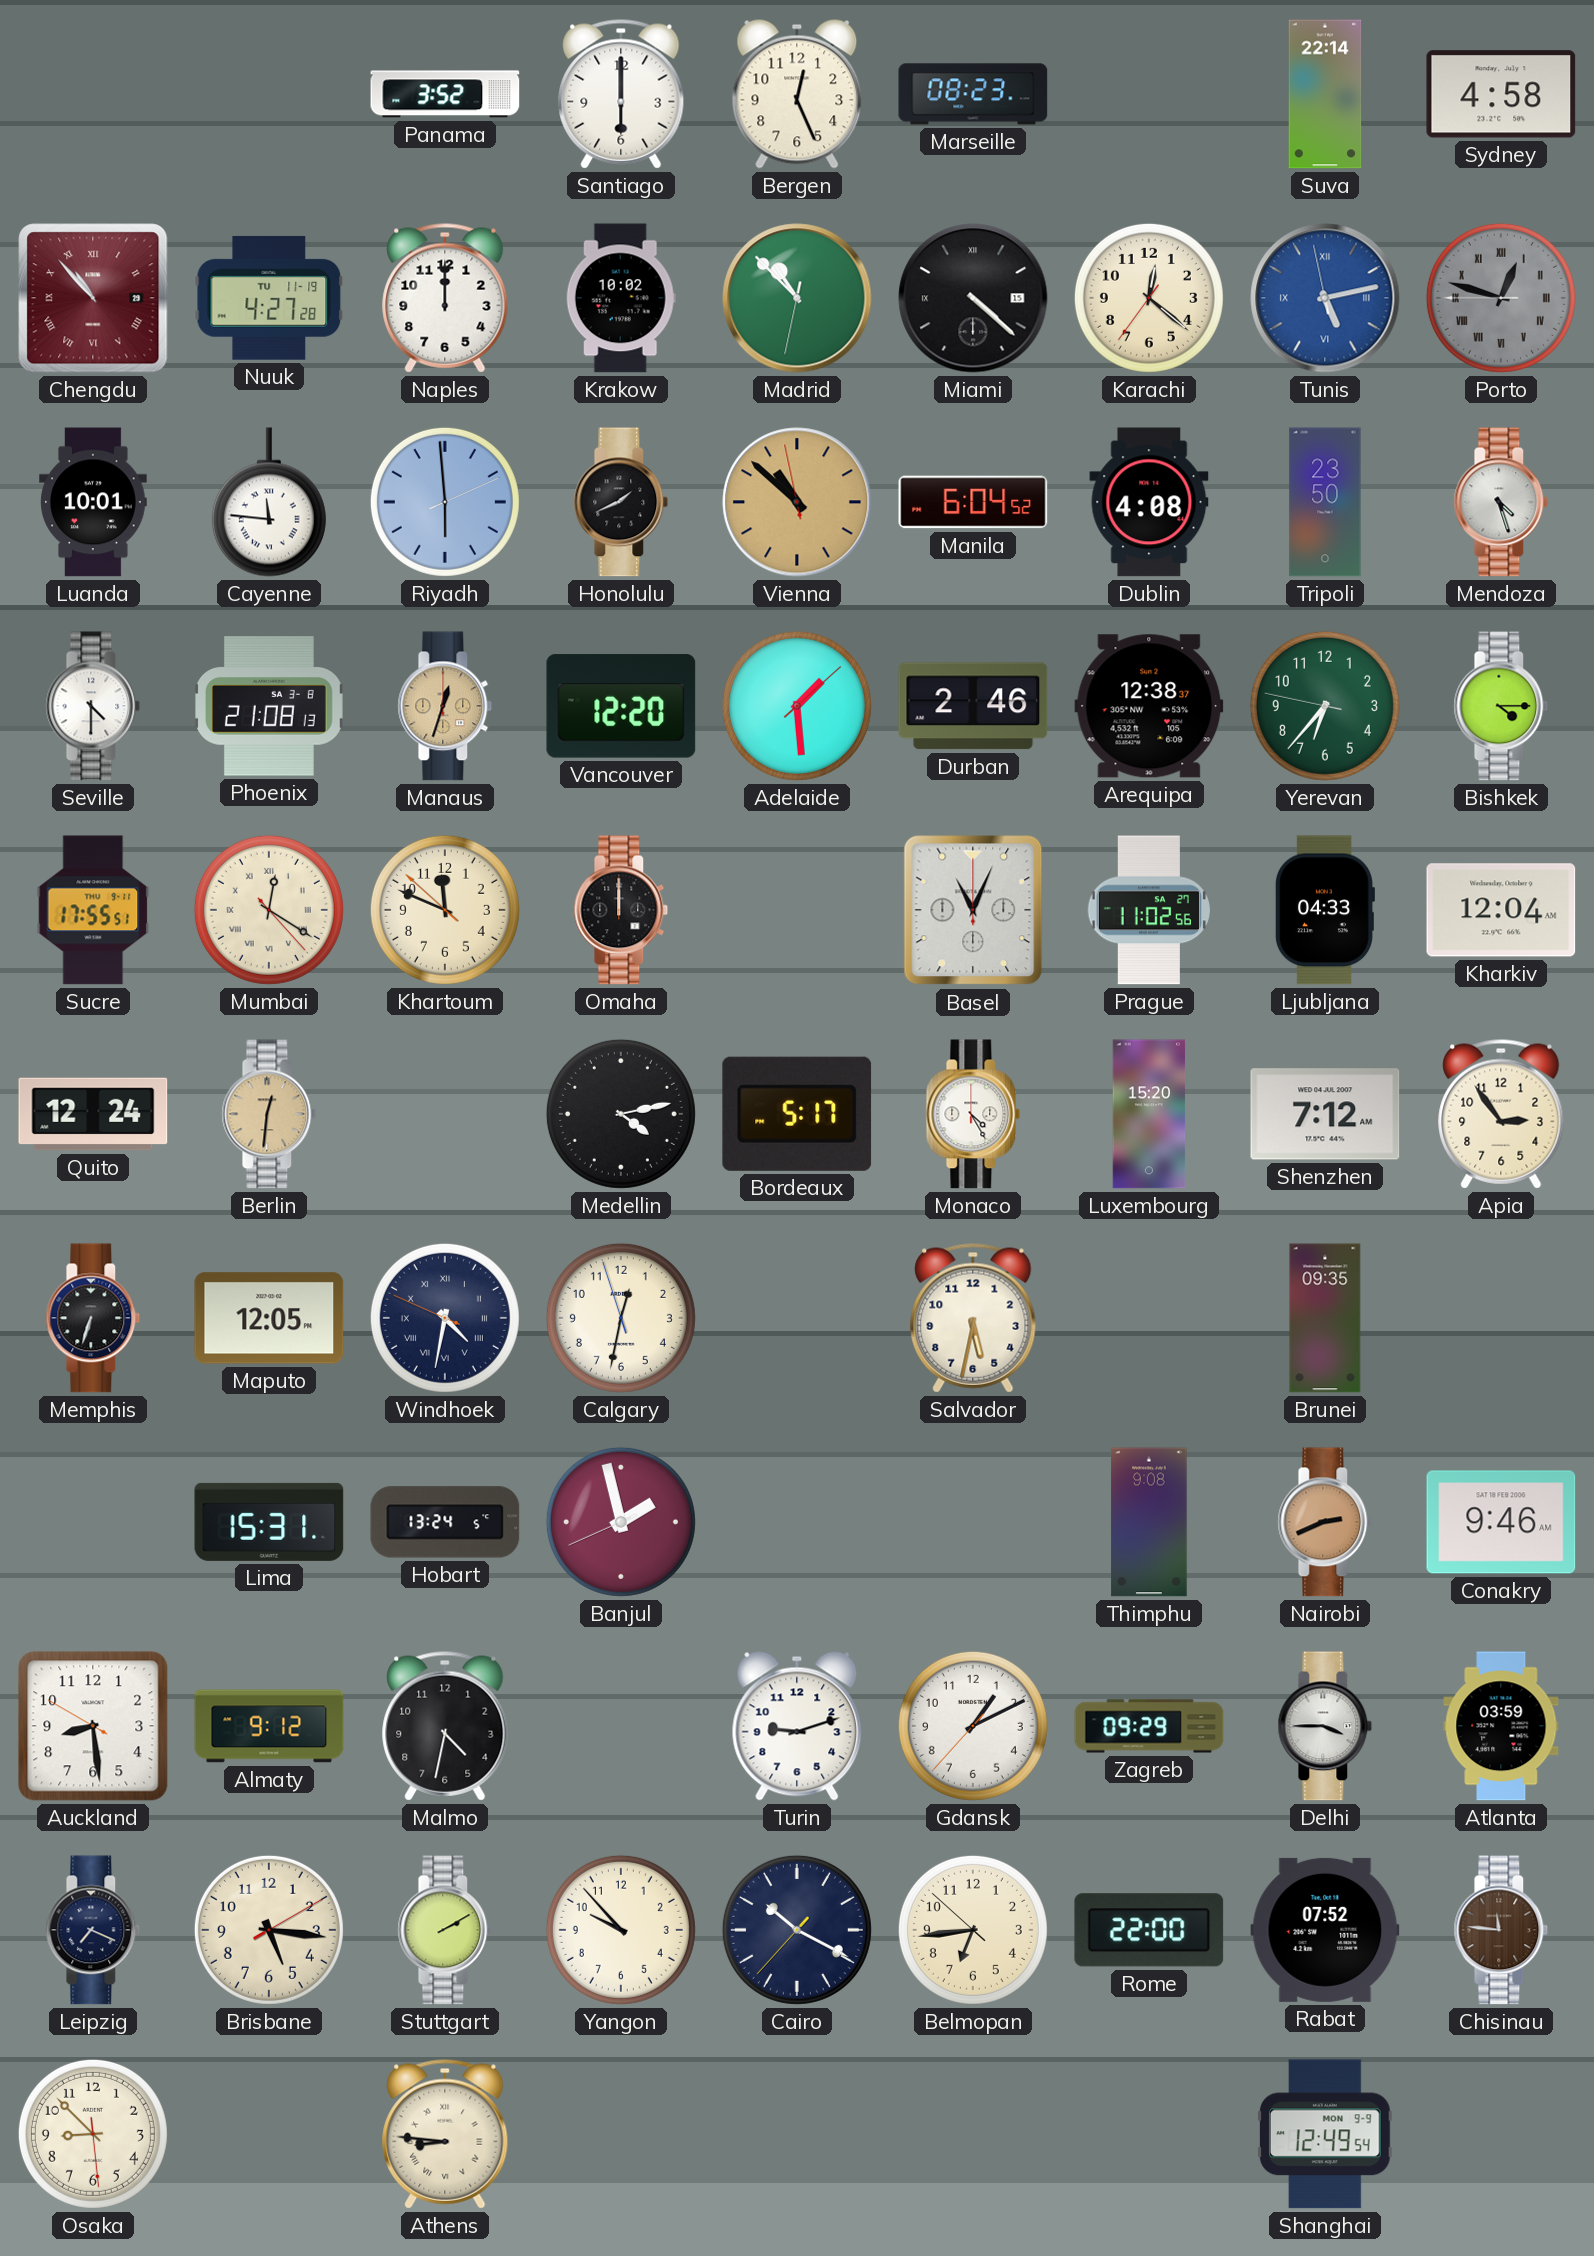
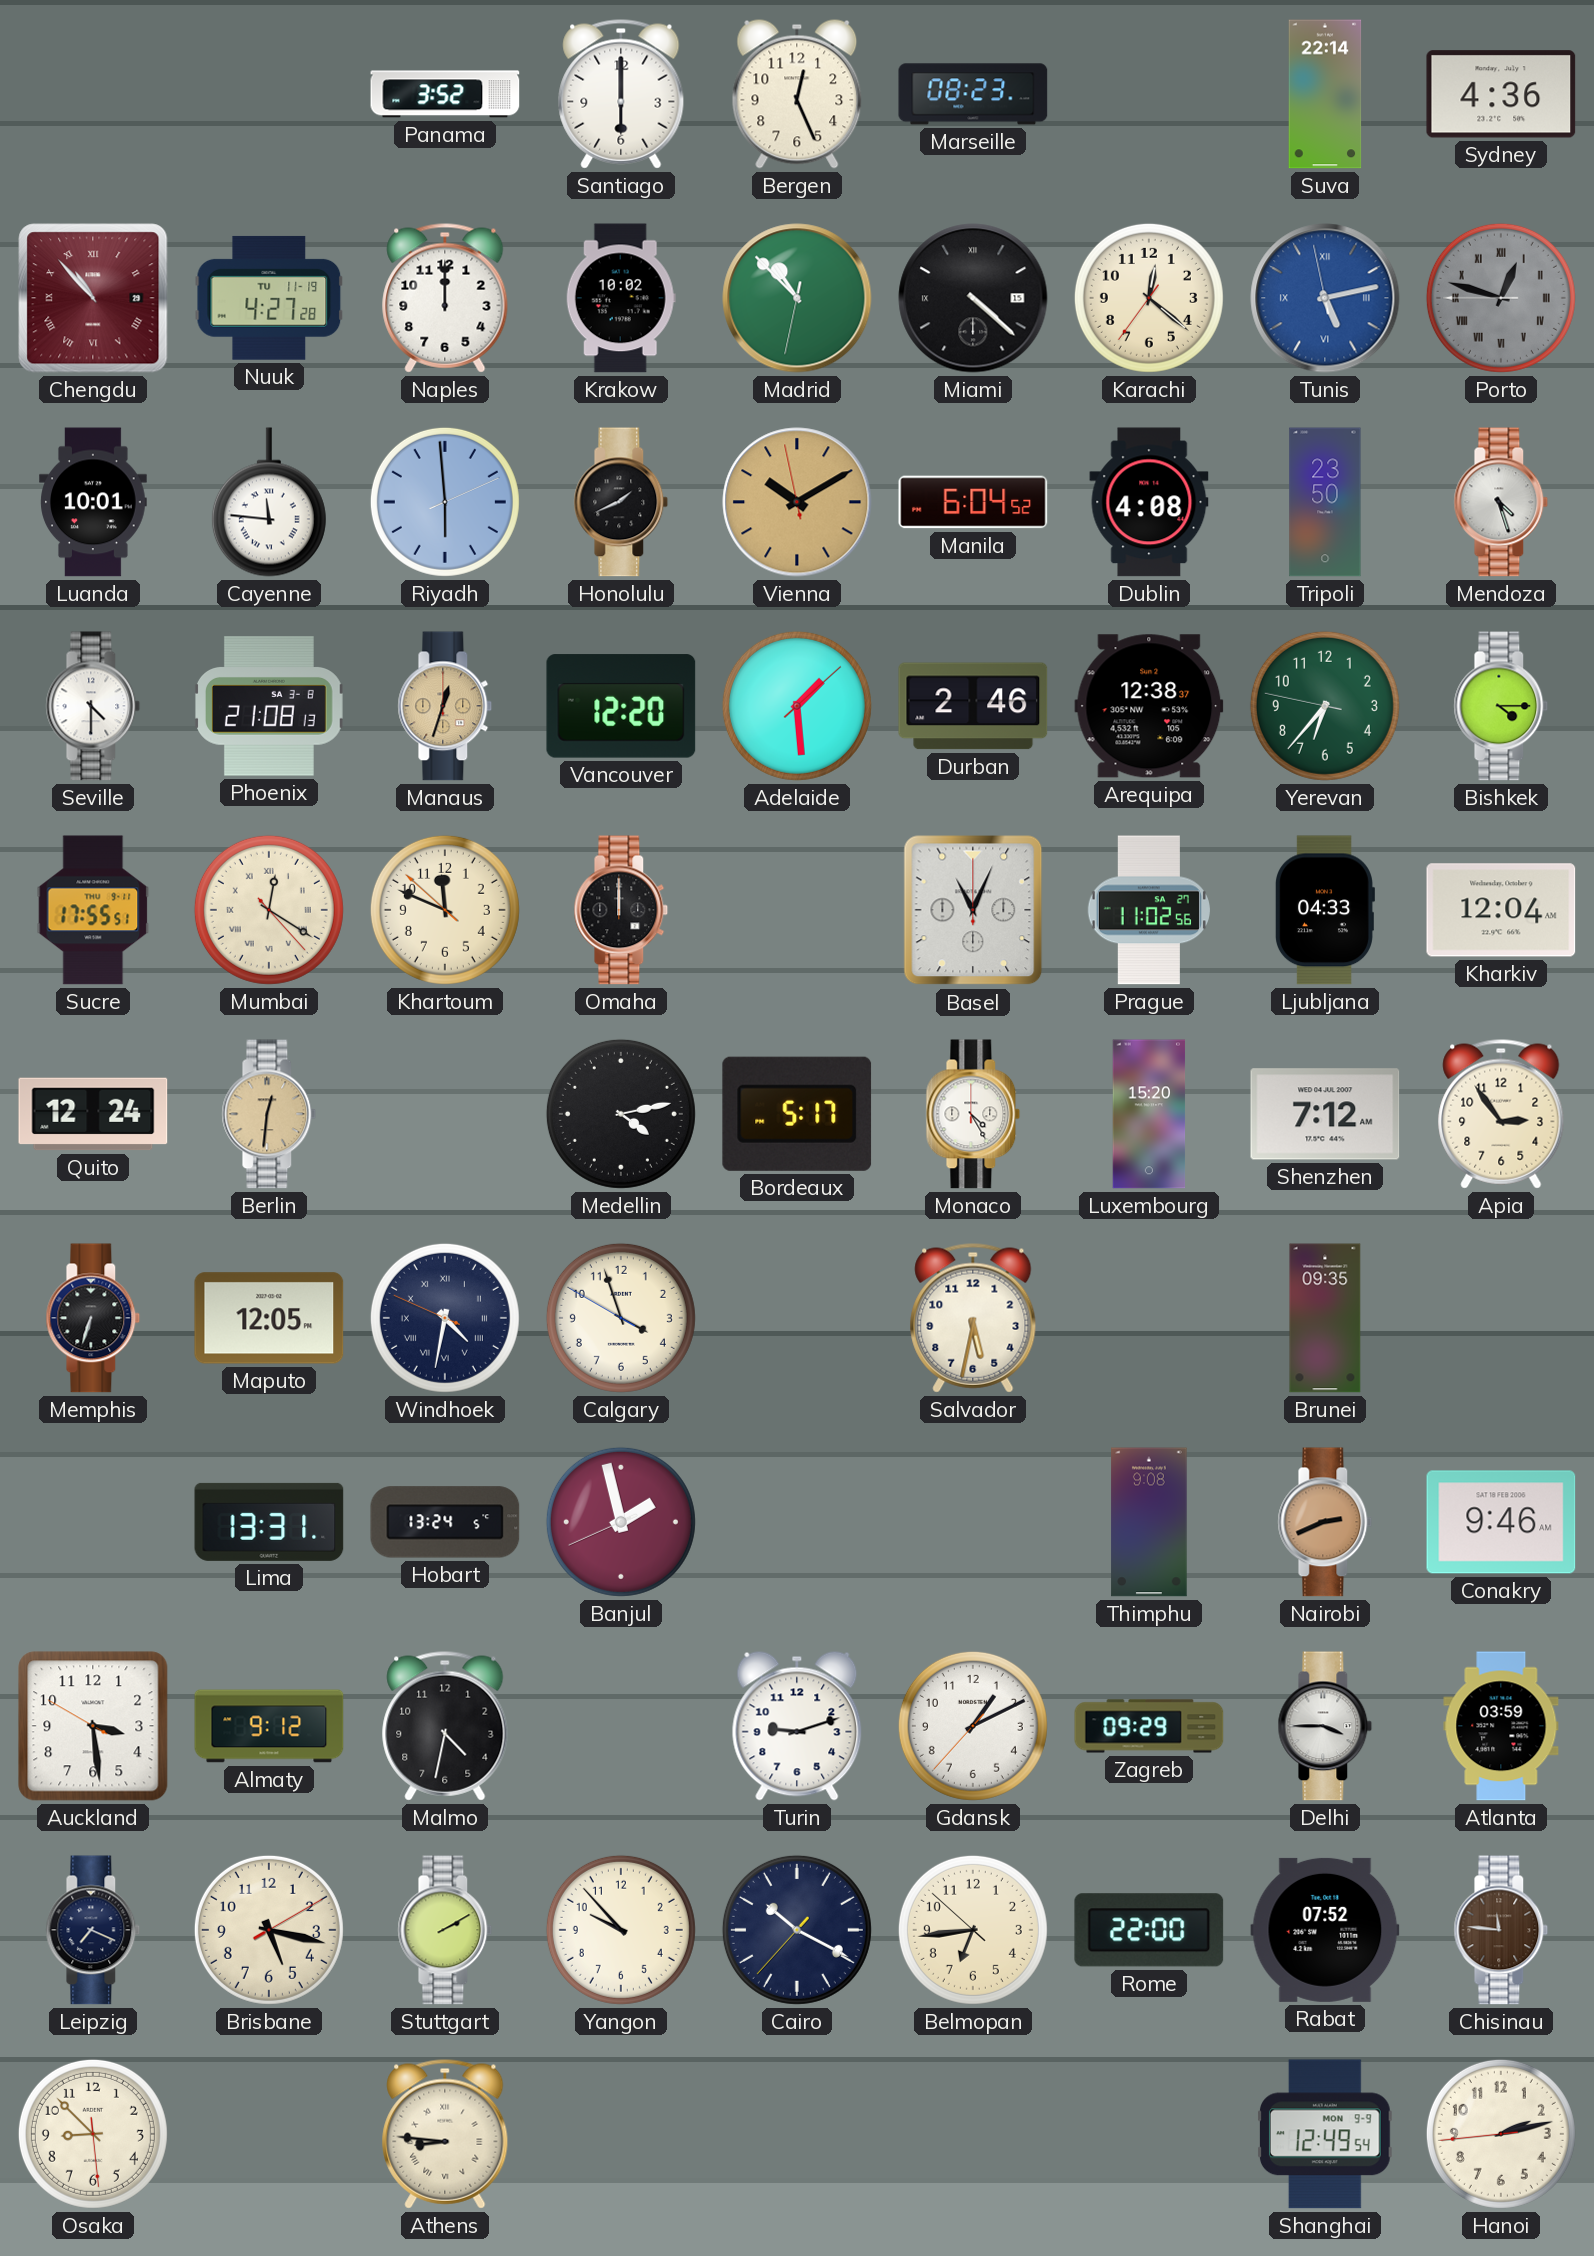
Sydney: 4:58 -> 4:36 (1501, 94)
Vienna: 10:51 -> 10:09 (797, 502)
Calgary: 12:31 -> 3:56 (621, 1318)
Lima: 15:31 -> 13:31 (269, 1522)
Auckland: 8:28 -> 3:28 (93, 1726)
Brisbane: 5:16 -> 5:17 (269, 1930)
Hanoi: none -> 2:12 (1501, 2134)
